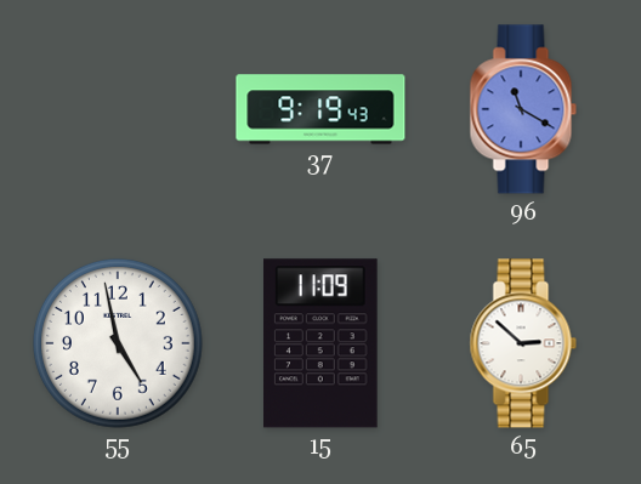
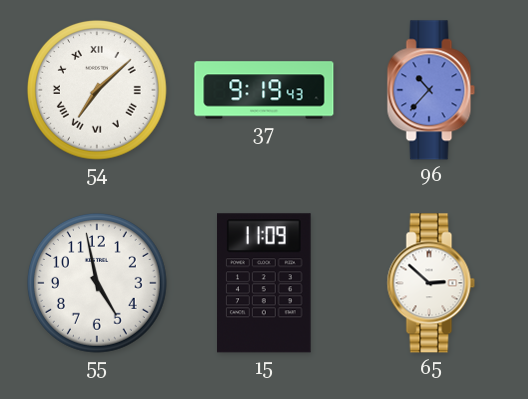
54: none -> 7:08 (97, 90)
96: 11:20 -> 10:37 (431, 90)
